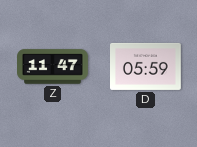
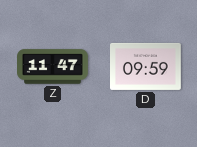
D: 05:59 -> 09:59 (146, 66)
